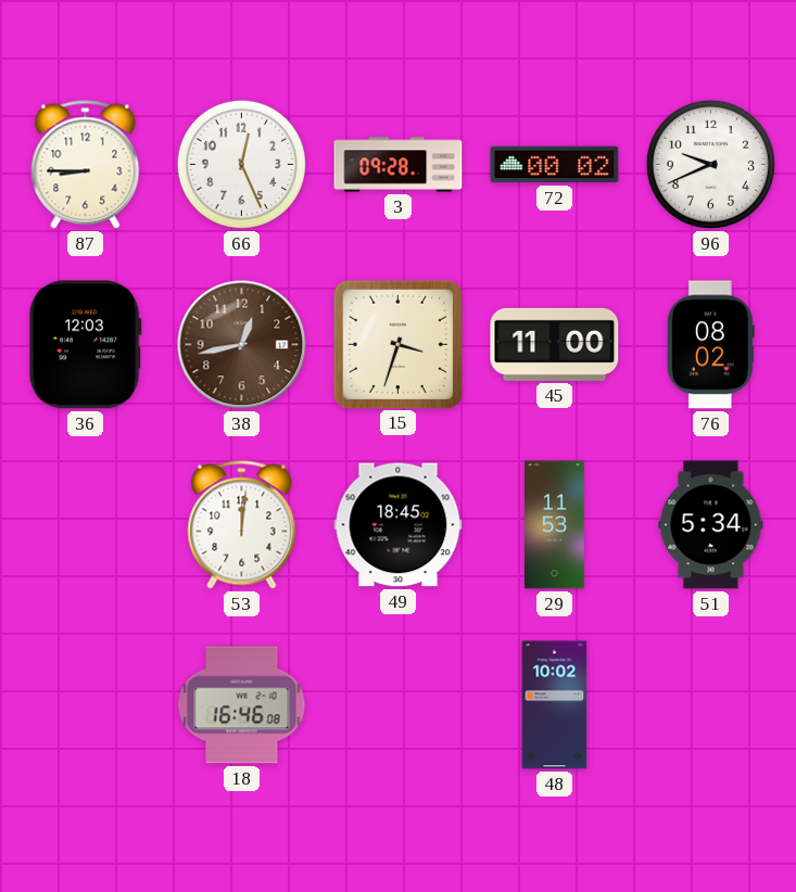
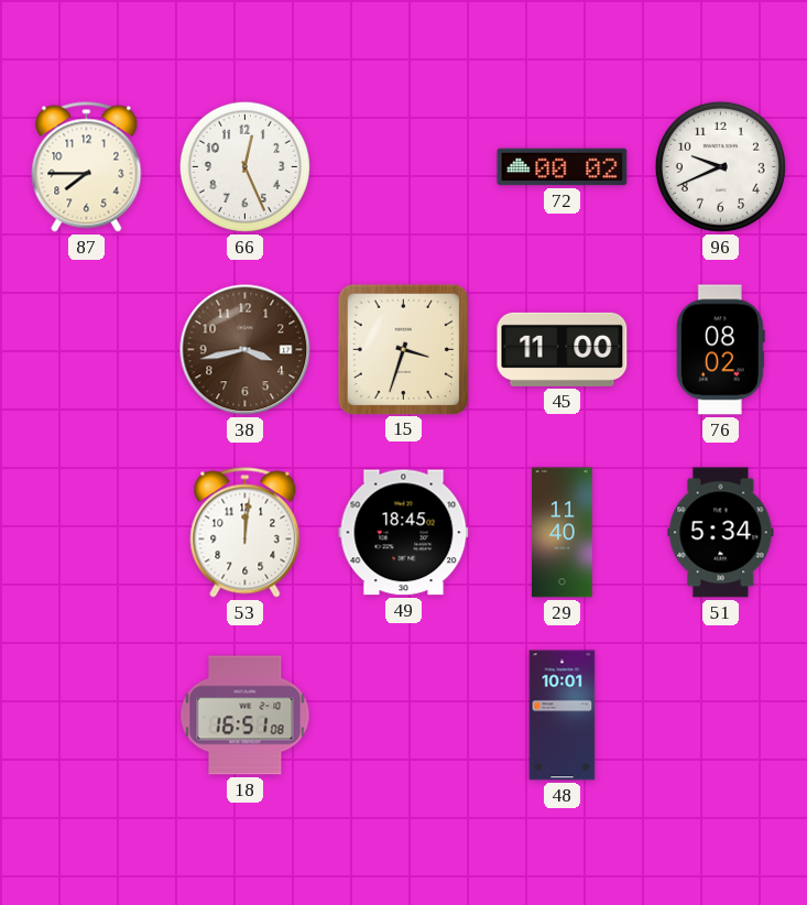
87: 8:45 -> 7:45 (87, 167)
3: 09:28 -> none (399, 165)
36: 12:03 -> none (85, 345)
38: 12:43 -> 3:43 (246, 350)
29: 11:53 -> 11:40 (563, 533)
18: 16:46 -> 16:51 (246, 716)
48: 10:02 -> 10:01 (563, 716)
